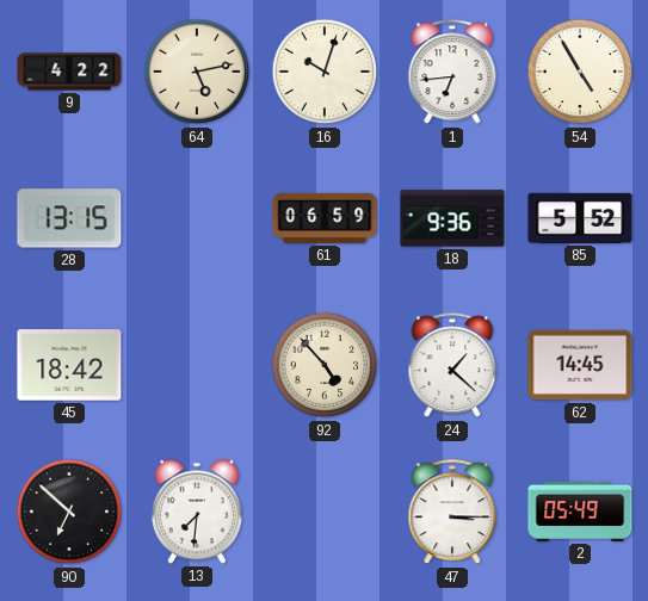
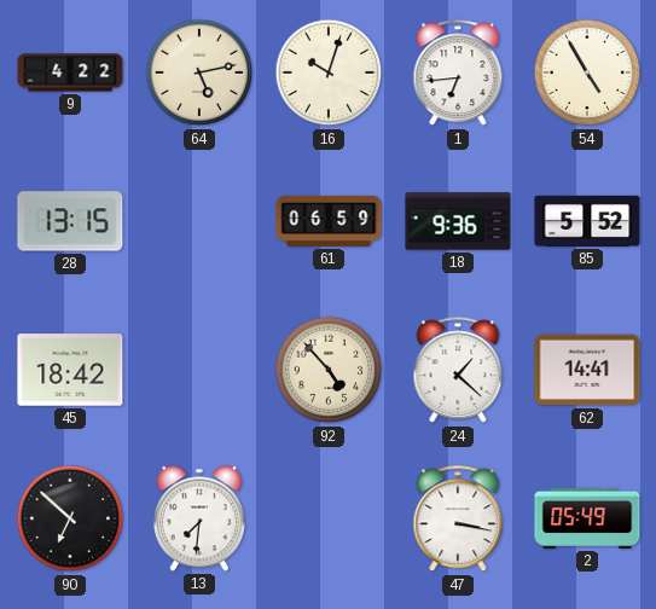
62: 14:45 -> 14:41 (587, 370)
47: 3:15 -> 3:17 (458, 520)
